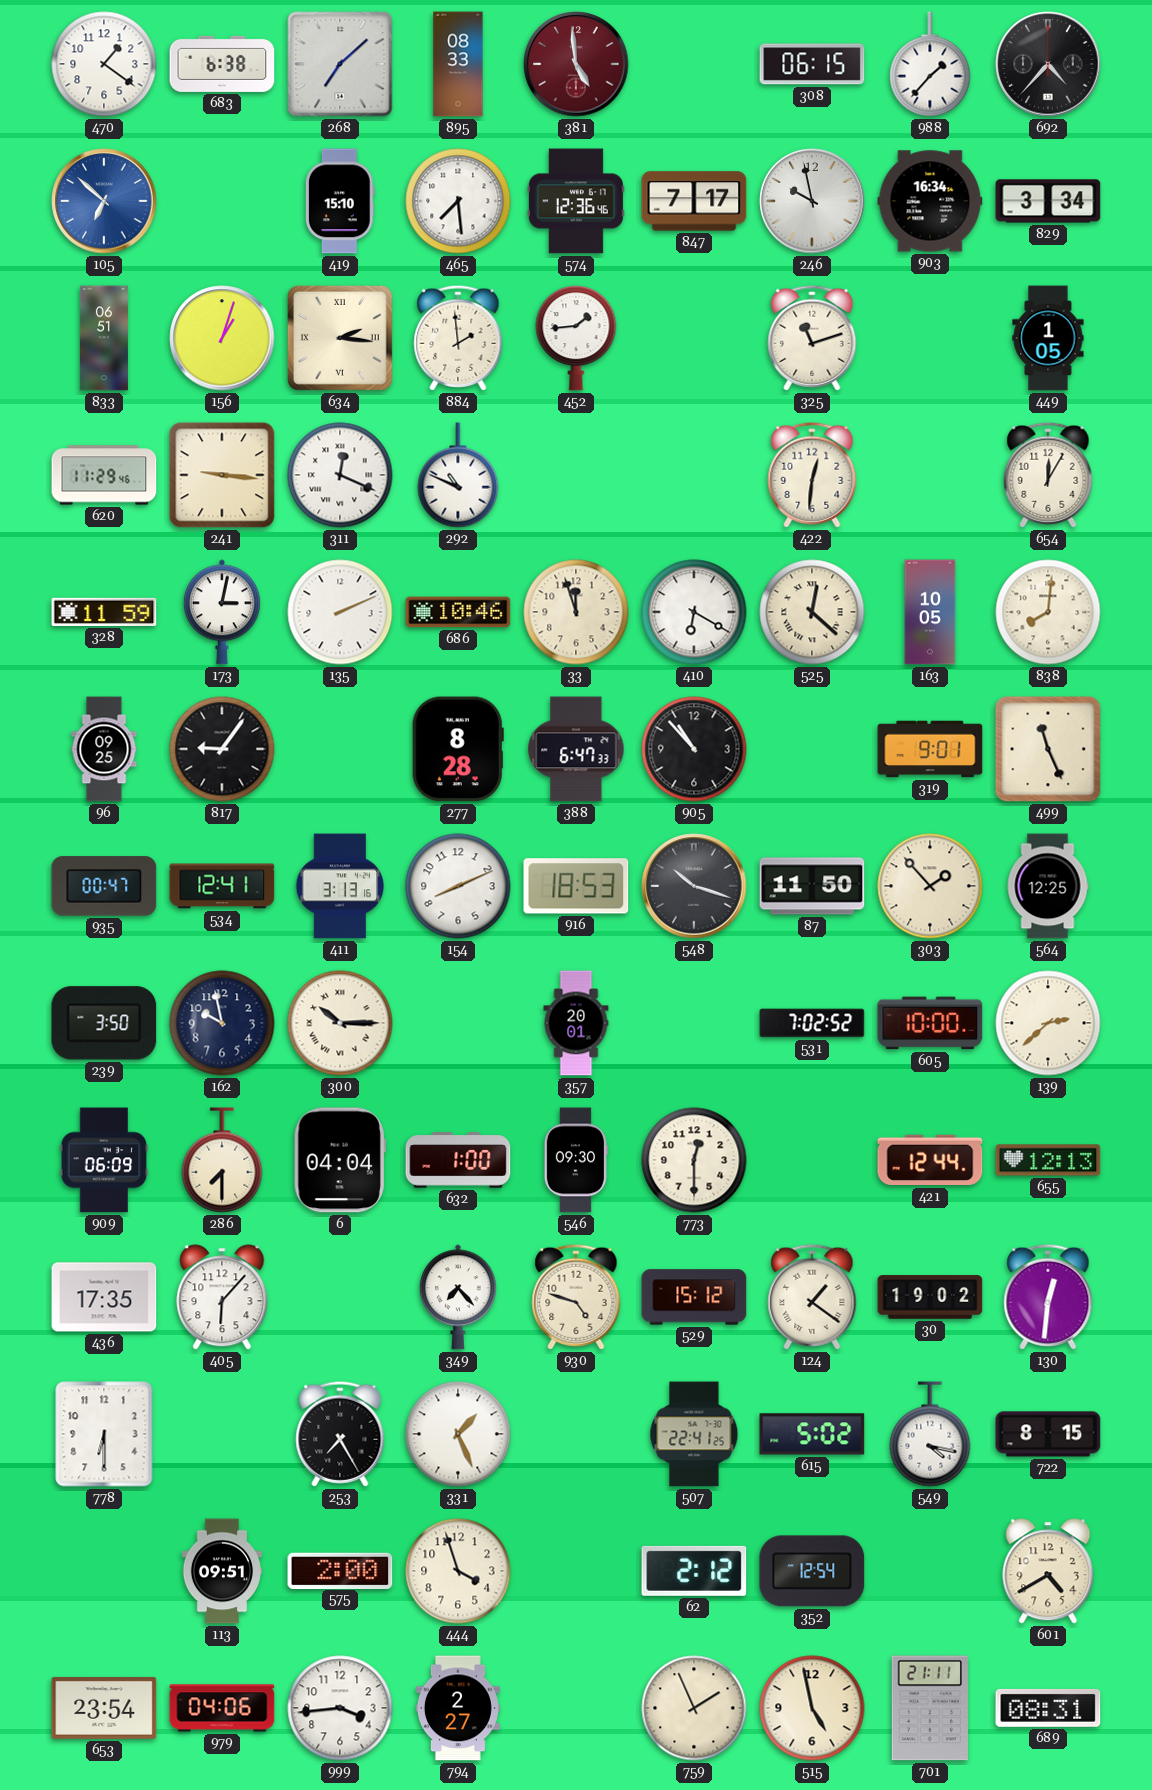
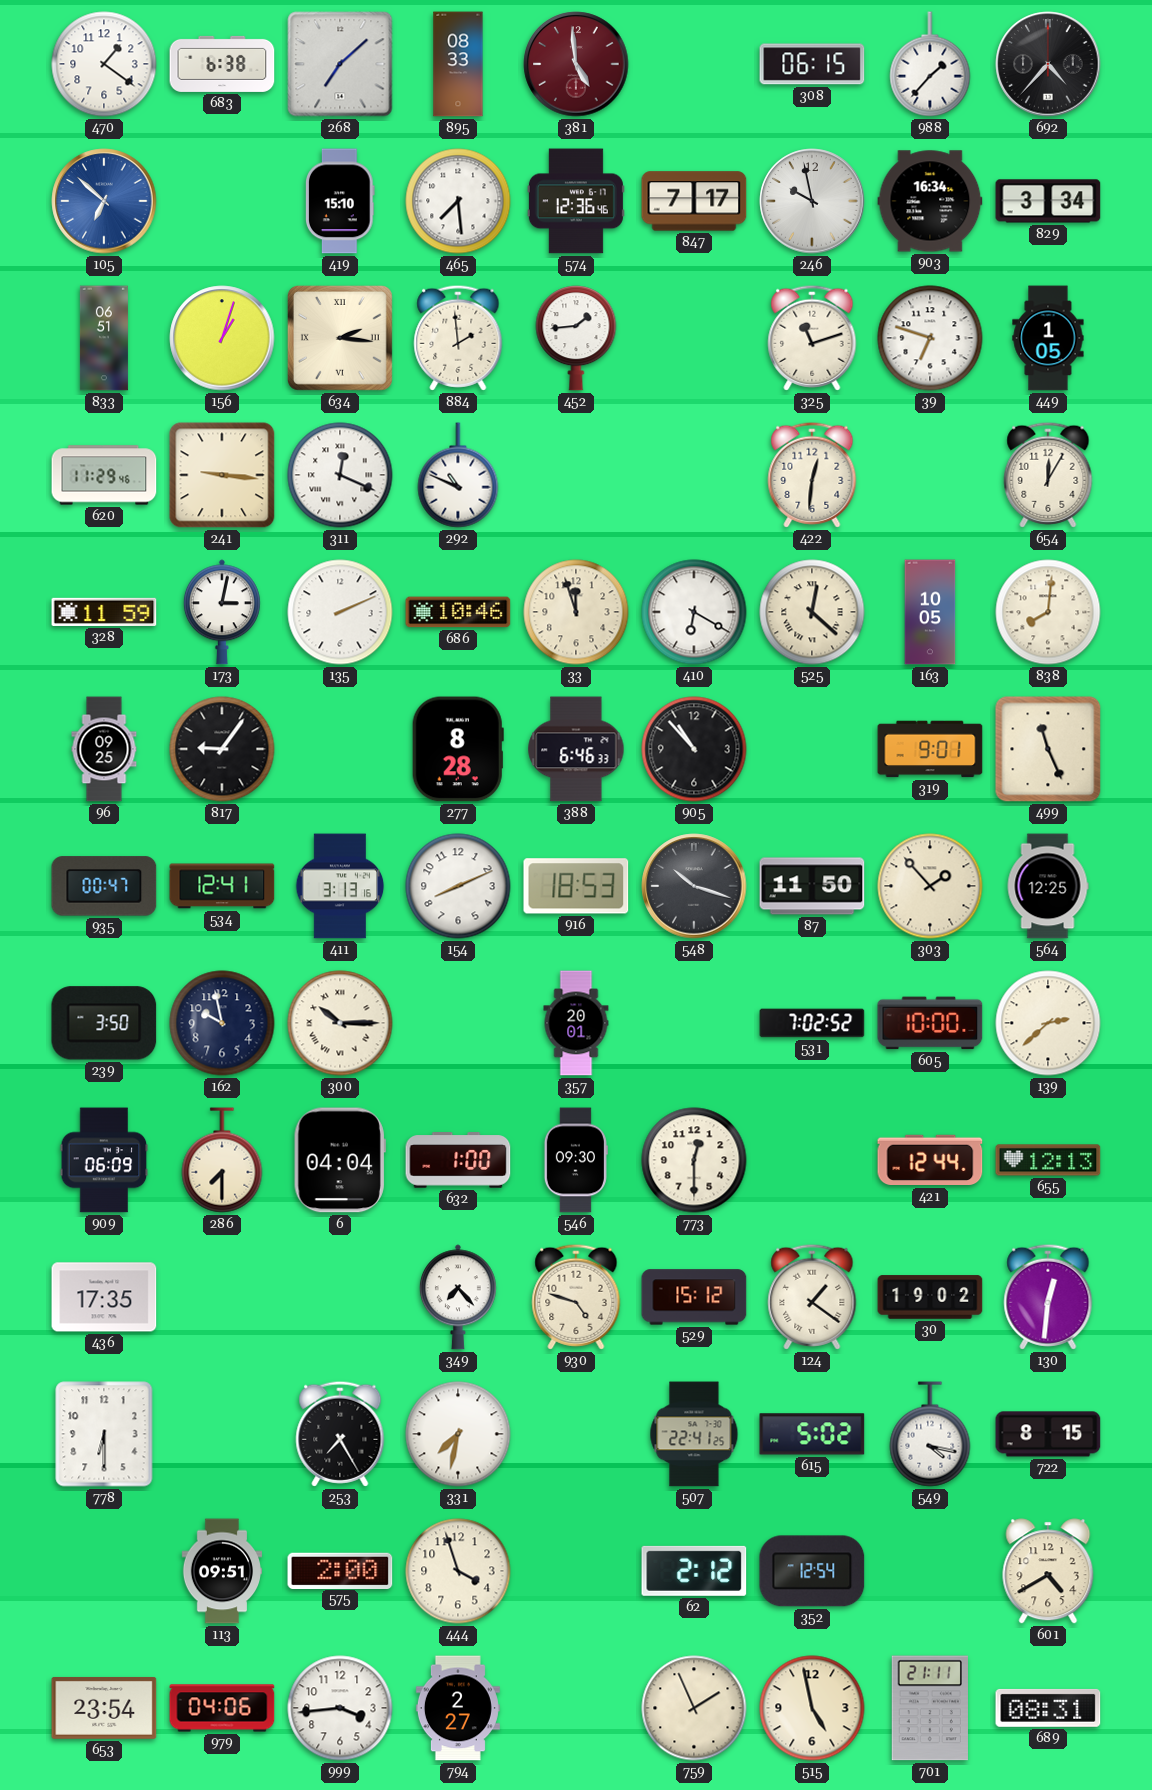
39: none -> 6:48 (930, 338)
388: 6:47 -> 6:46 (576, 749)
405: 6:07 -> none (222, 1297)
331: 1:26 -> 7:32 (458, 1434)
